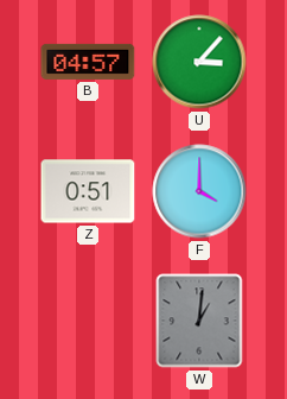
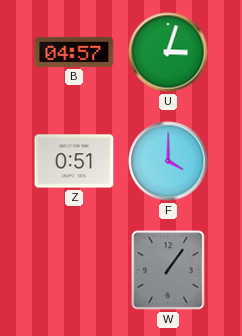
U: 3:07 -> 3:03 (168, 52)
W: 1:01 -> 1:06 (168, 270)
